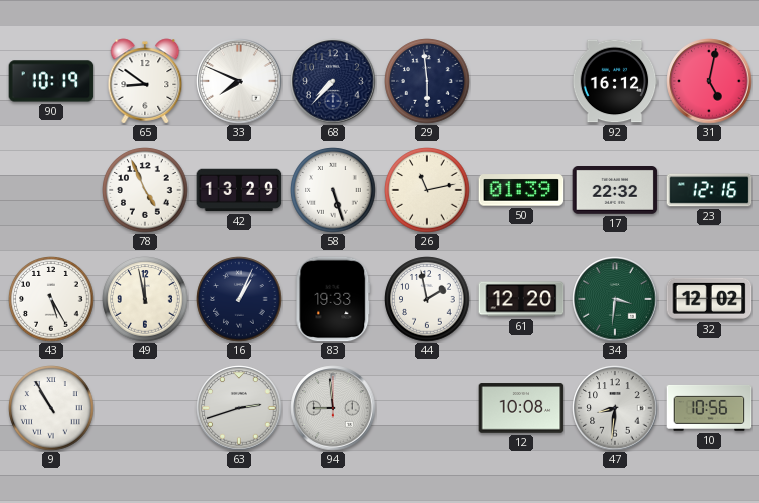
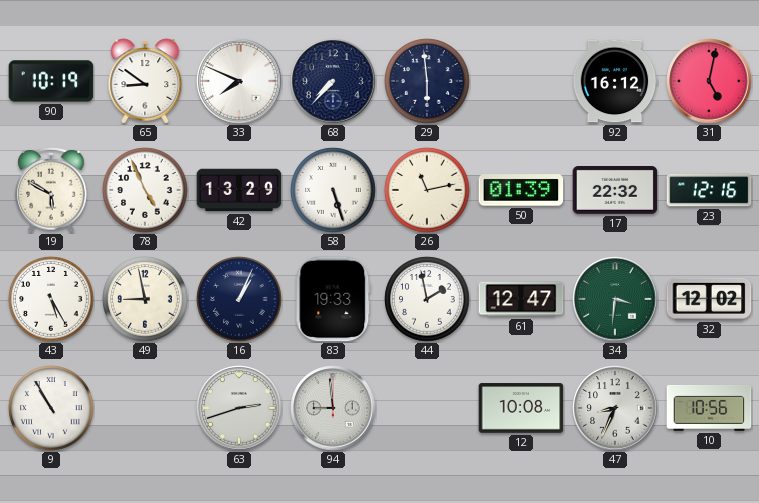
19: none -> 5:50 (51, 190)
49: 11:58 -> 8:58 (145, 299)
61: 12:20 -> 12:47 (521, 299)
47: 8:31 -> 8:34 (615, 408)
